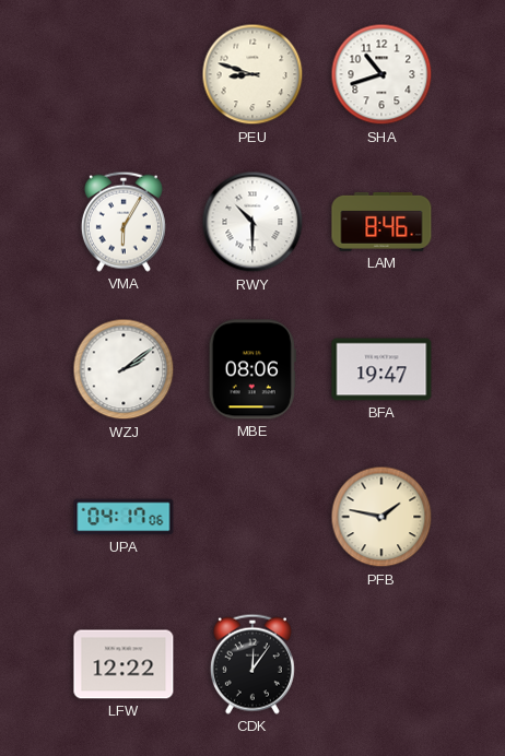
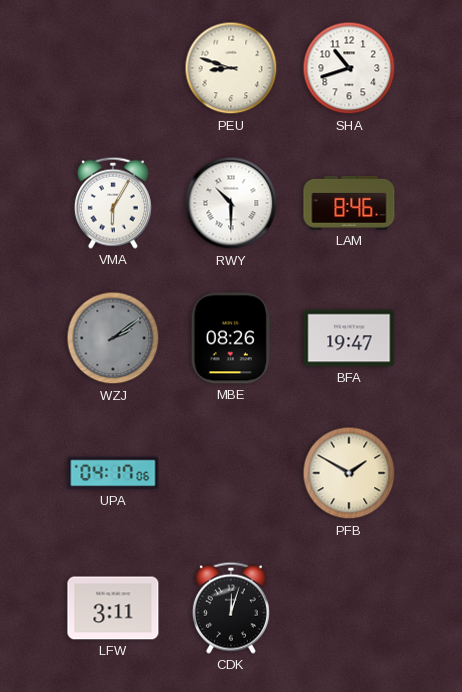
WZJ dial: white -> grey (113, 338)
MBE: 08:06 -> 08:26 (231, 338)
PFB: 1:47 -> 1:50 (349, 473)
LFW: 12:22 -> 3:11 (113, 608)
CDK: 12:06 -> 12:03 (231, 608)
